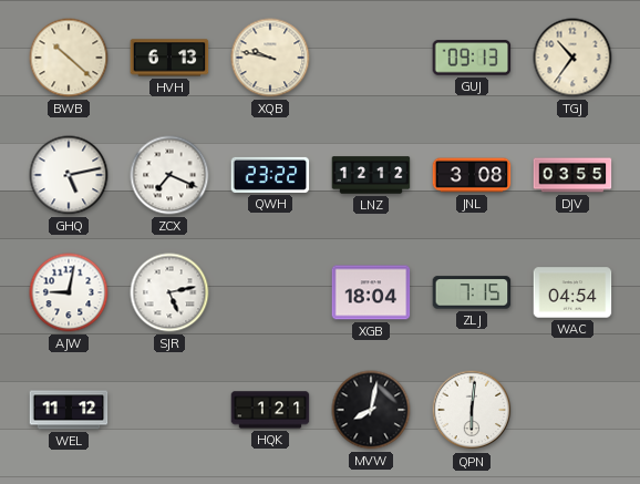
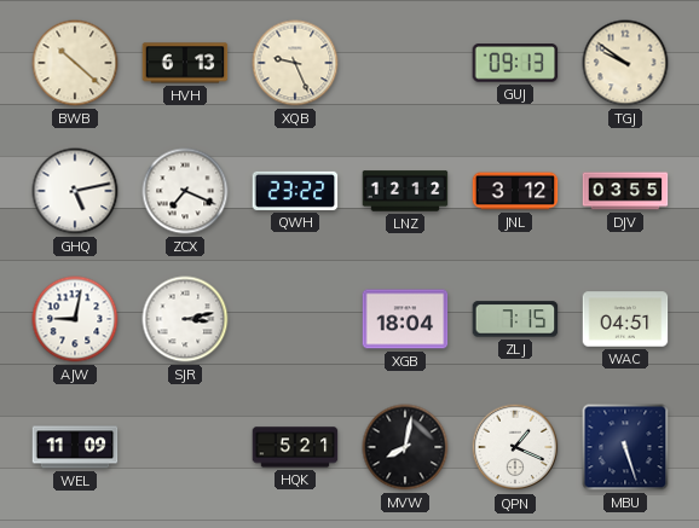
XQB: 9:47 -> 9:26 (295, 63)
TGJ: 10:36 -> 9:51 (625, 63)
JNL: 3:08 -> 3:12 (515, 191)
SJR: 5:13 -> 3:13 (185, 319)
WAC: 04:54 -> 04:51 (625, 319)
WEL: 11:12 -> 11:09 (75, 447)
HQK: 1:21 -> 5:21 (295, 447)
QPN: 6:01 -> 1:19 (515, 447)
MBU: none -> 5:27 (625, 447)
